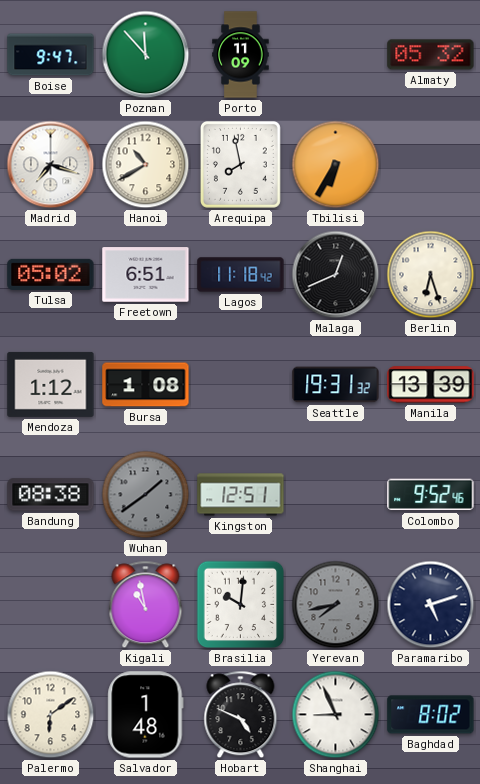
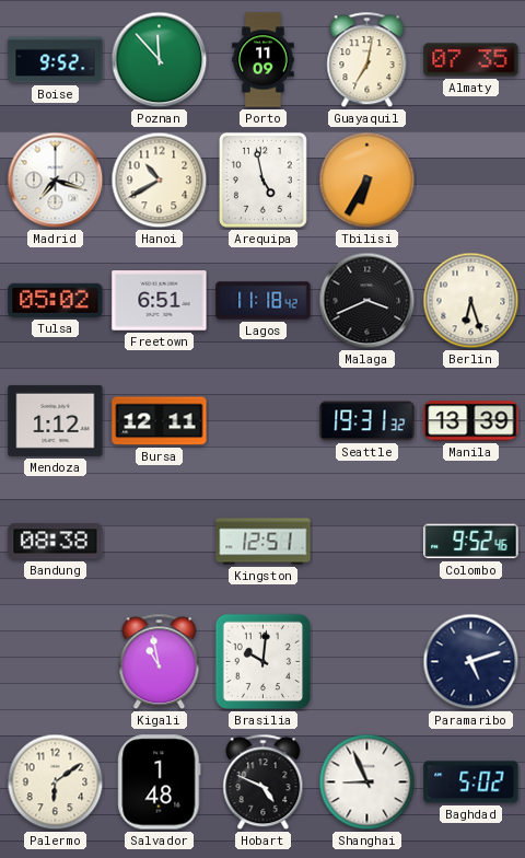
Boise: 9:47 -> 9:52 (56, 60)
Guayaquil: none -> 7:02 (367, 60)
Almaty: 05:32 -> 07:35 (471, 60)
Arequipa: 7:58 -> 4:58 (262, 179)
Malaga: 12:41 -> 3:41 (367, 301)
Bursa: 1:08 -> 12:11 (160, 421)
Wuhan: 1:39 -> none (146, 495)
Yerevan: 7:43 -> none (336, 605)
Baghdad: 8:02 -> 5:02 (471, 782)
